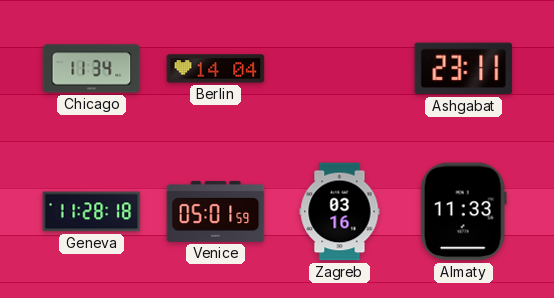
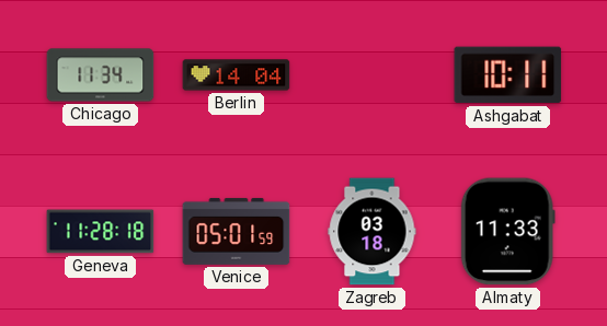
Ashgabat: 23:11 -> 10:11 (508, 75)
Zagreb: 03:16 -> 03:18 (373, 232)
